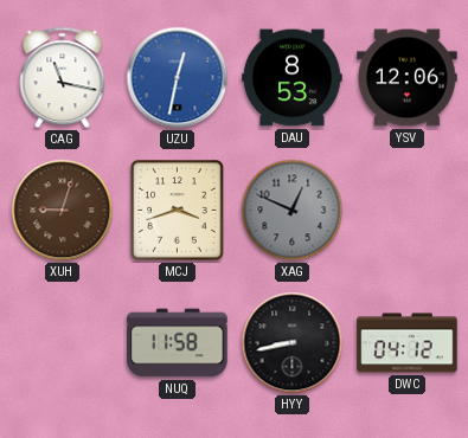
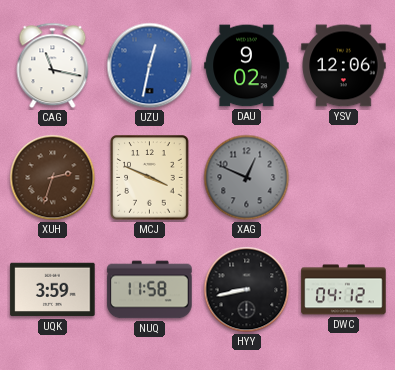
DAU: 8:53 -> 9:02 (247, 66)
XUH: 9:03 -> 2:33 (53, 178)
MCJ: 3:42 -> 3:49 (150, 178)
UQK: none -> 3:59 (53, 290)
